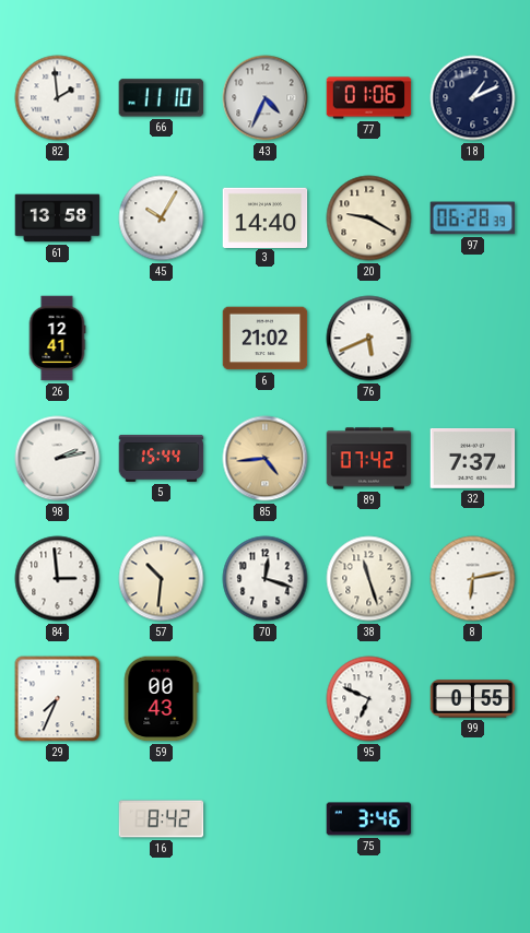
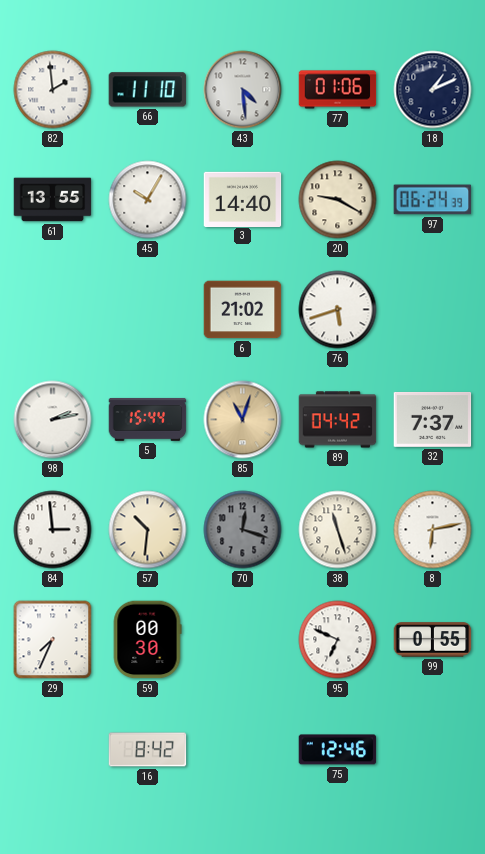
43: 4:34 -> 4:29 (243, 90)
61: 13:58 -> 13:55 (53, 200)
97: 06:28 -> 06:24 (433, 200)
26: 12:41 -> none (57, 339)
76: 5:41 -> 5:42 (338, 310)
85: 4:44 -> 11:03 (243, 420)
89: 07:42 -> 04:42 (338, 420)
70 dial: white -> grey (243, 530)
59: 00:43 -> 00:30 (147, 640)
75: 3:46 -> 12:46 (338, 750)
